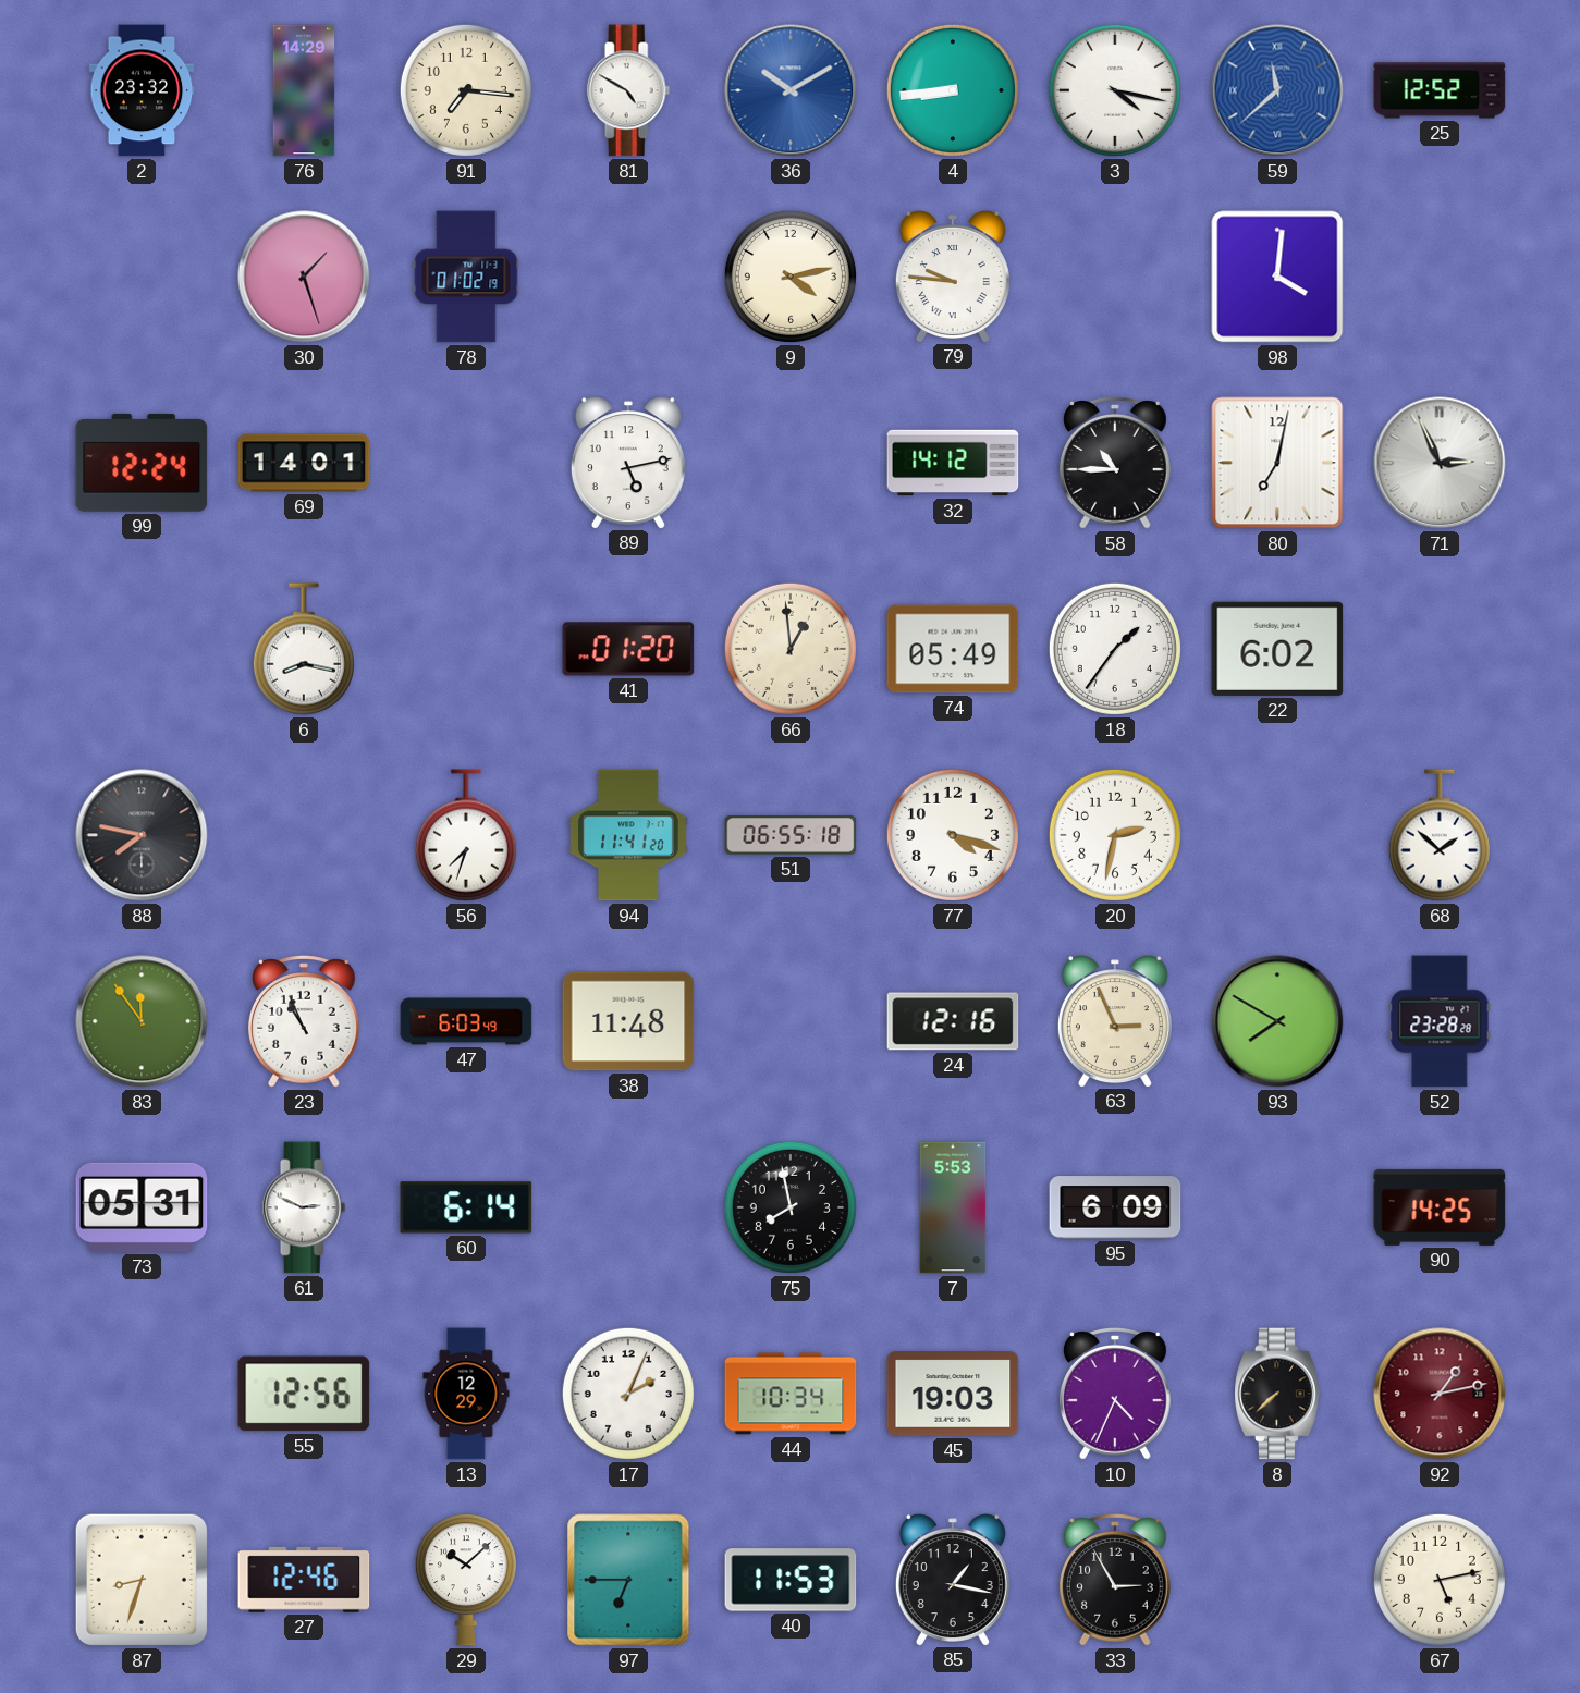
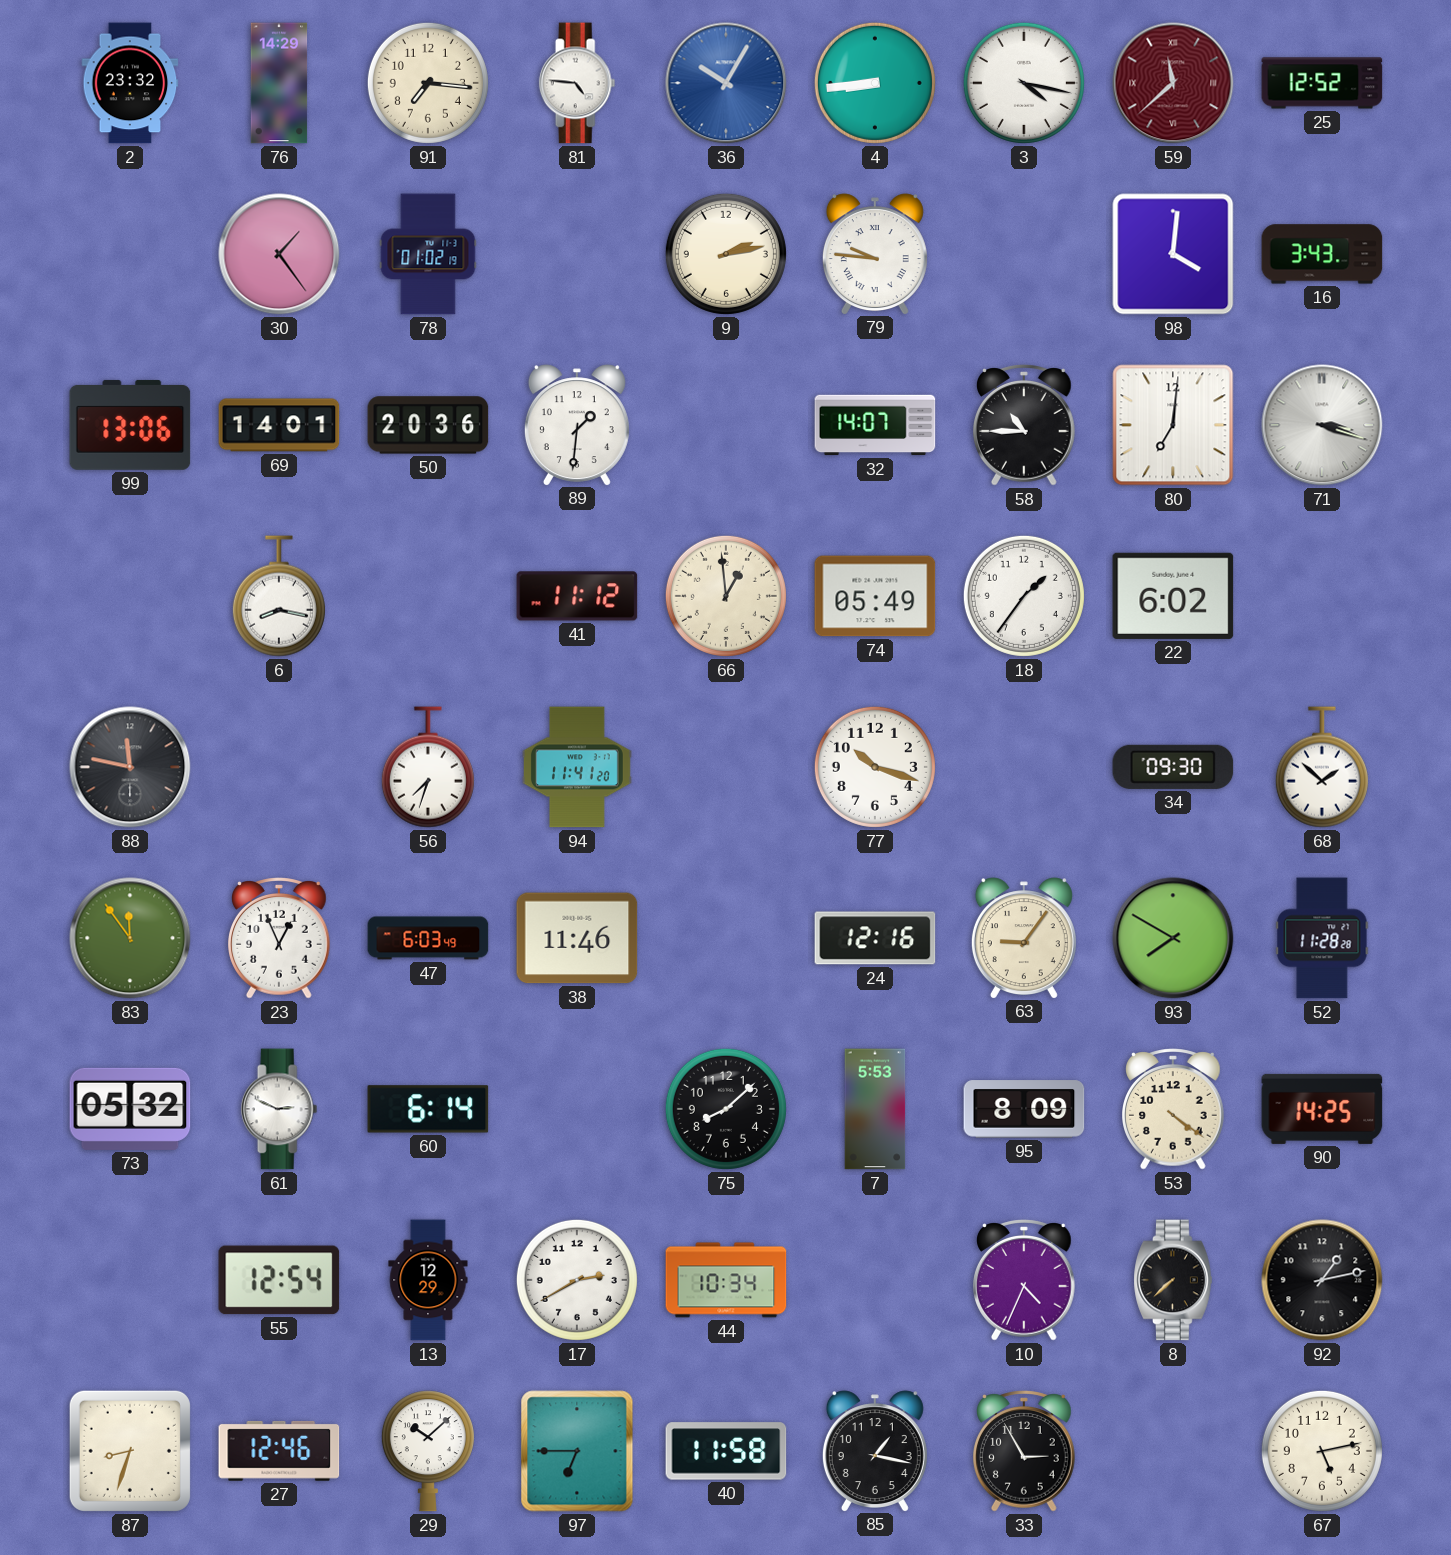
81: 4:50 -> 4:46 (577, 83)
36: 10:10 -> 10:05 (726, 83)
59 dial: blue -> burgundy (1173, 83)
30: 1:27 -> 1:24 (279, 254)
9: 4:13 -> 2:13 (726, 254)
16: none -> 3:43 (1322, 254)
99: 12:24 -> 13:06 (130, 425)
50: none -> 20:36 (428, 425)
89: 5:13 -> 1:31 (577, 425)
32: 14:12 -> 14:07 (875, 425)
80: 7:02 -> 7:01 (1173, 425)
71: 2:56 -> 3:18 (1322, 425)
41: 01:20 -> 11:12 (577, 596)
88: 7:47 -> 11:47 (130, 767)
51: 06:55 -> none (791, 835)
77: 4:18 -> 10:18 (875, 767)
20: 2:32 -> none (1115, 835)
34: none -> 09:30 (1173, 767)
23: 10:56 -> 12:56 (280, 938)
38: 11:48 -> 11:46 (577, 938)
63: 2:56 -> 9:06 (1024, 938)
52: 23:28 -> 11:28 (1322, 938)
73: 05:31 -> 05:32 (130, 1109)
75: 7:58 -> 8:08 (726, 1109)
95: 6:09 -> 8:09 (1024, 1109)
53: none -> 4:21 (1174, 1109)
55: 12:56 -> 12:54 (279, 1280)
17: 2:04 -> 2:40 (577, 1280)
45: 19:03 -> none (953, 1394)
92 dial: burgundy -> black (1322, 1280)
40: 11:53 -> 11:58 (726, 1451)
